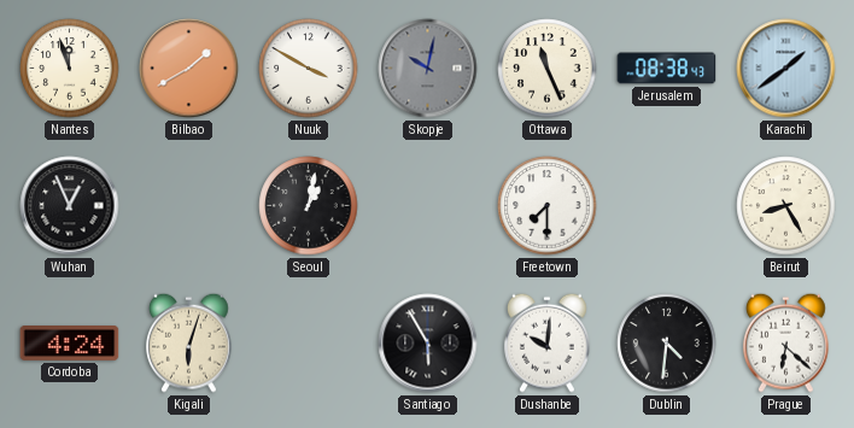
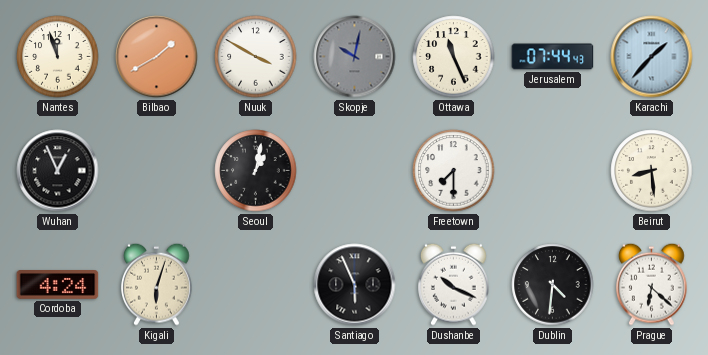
Jerusalem: 08:38 -> 07:44 (553, 57)
Karachi: 1:39 -> 1:37 (652, 57)
Beirut: 8:25 -> 8:29 (652, 171)
Santiago: 5:55 -> 5:56 (355, 285)
Dushanbe: 10:01 -> 10:19 (454, 284)
